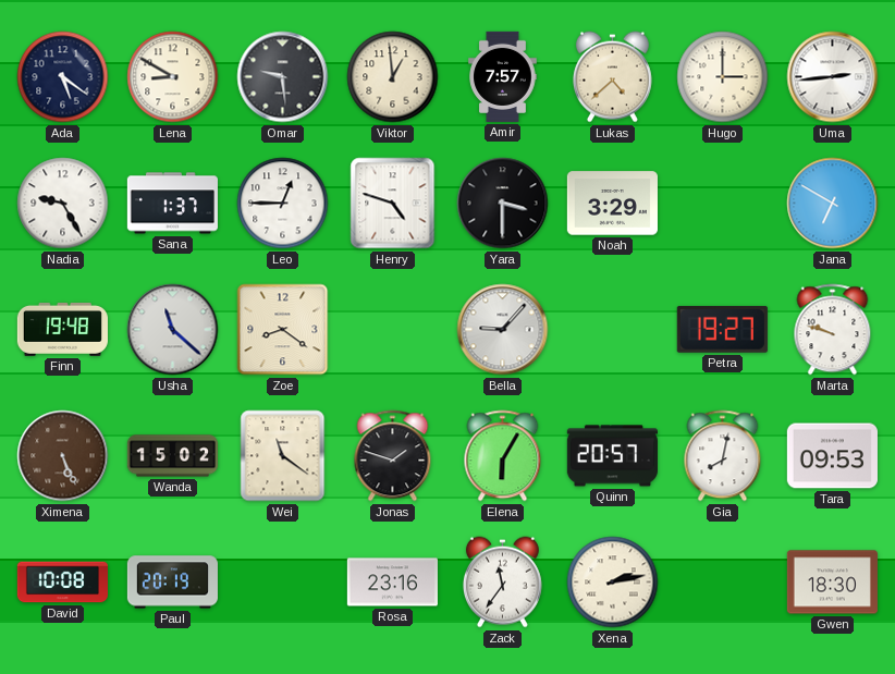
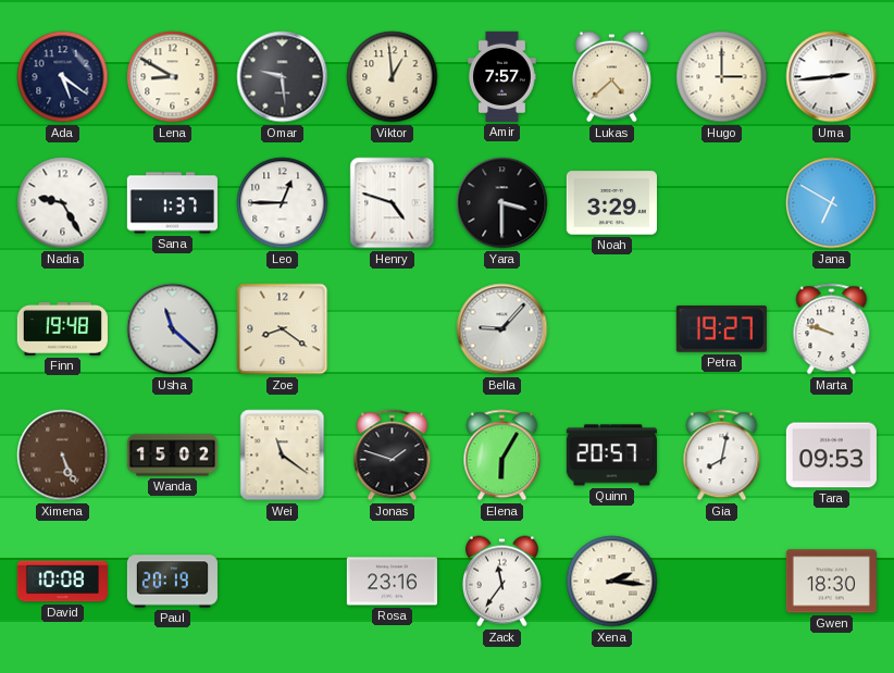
Xena: 2:13 -> 2:16 (612, 582)
